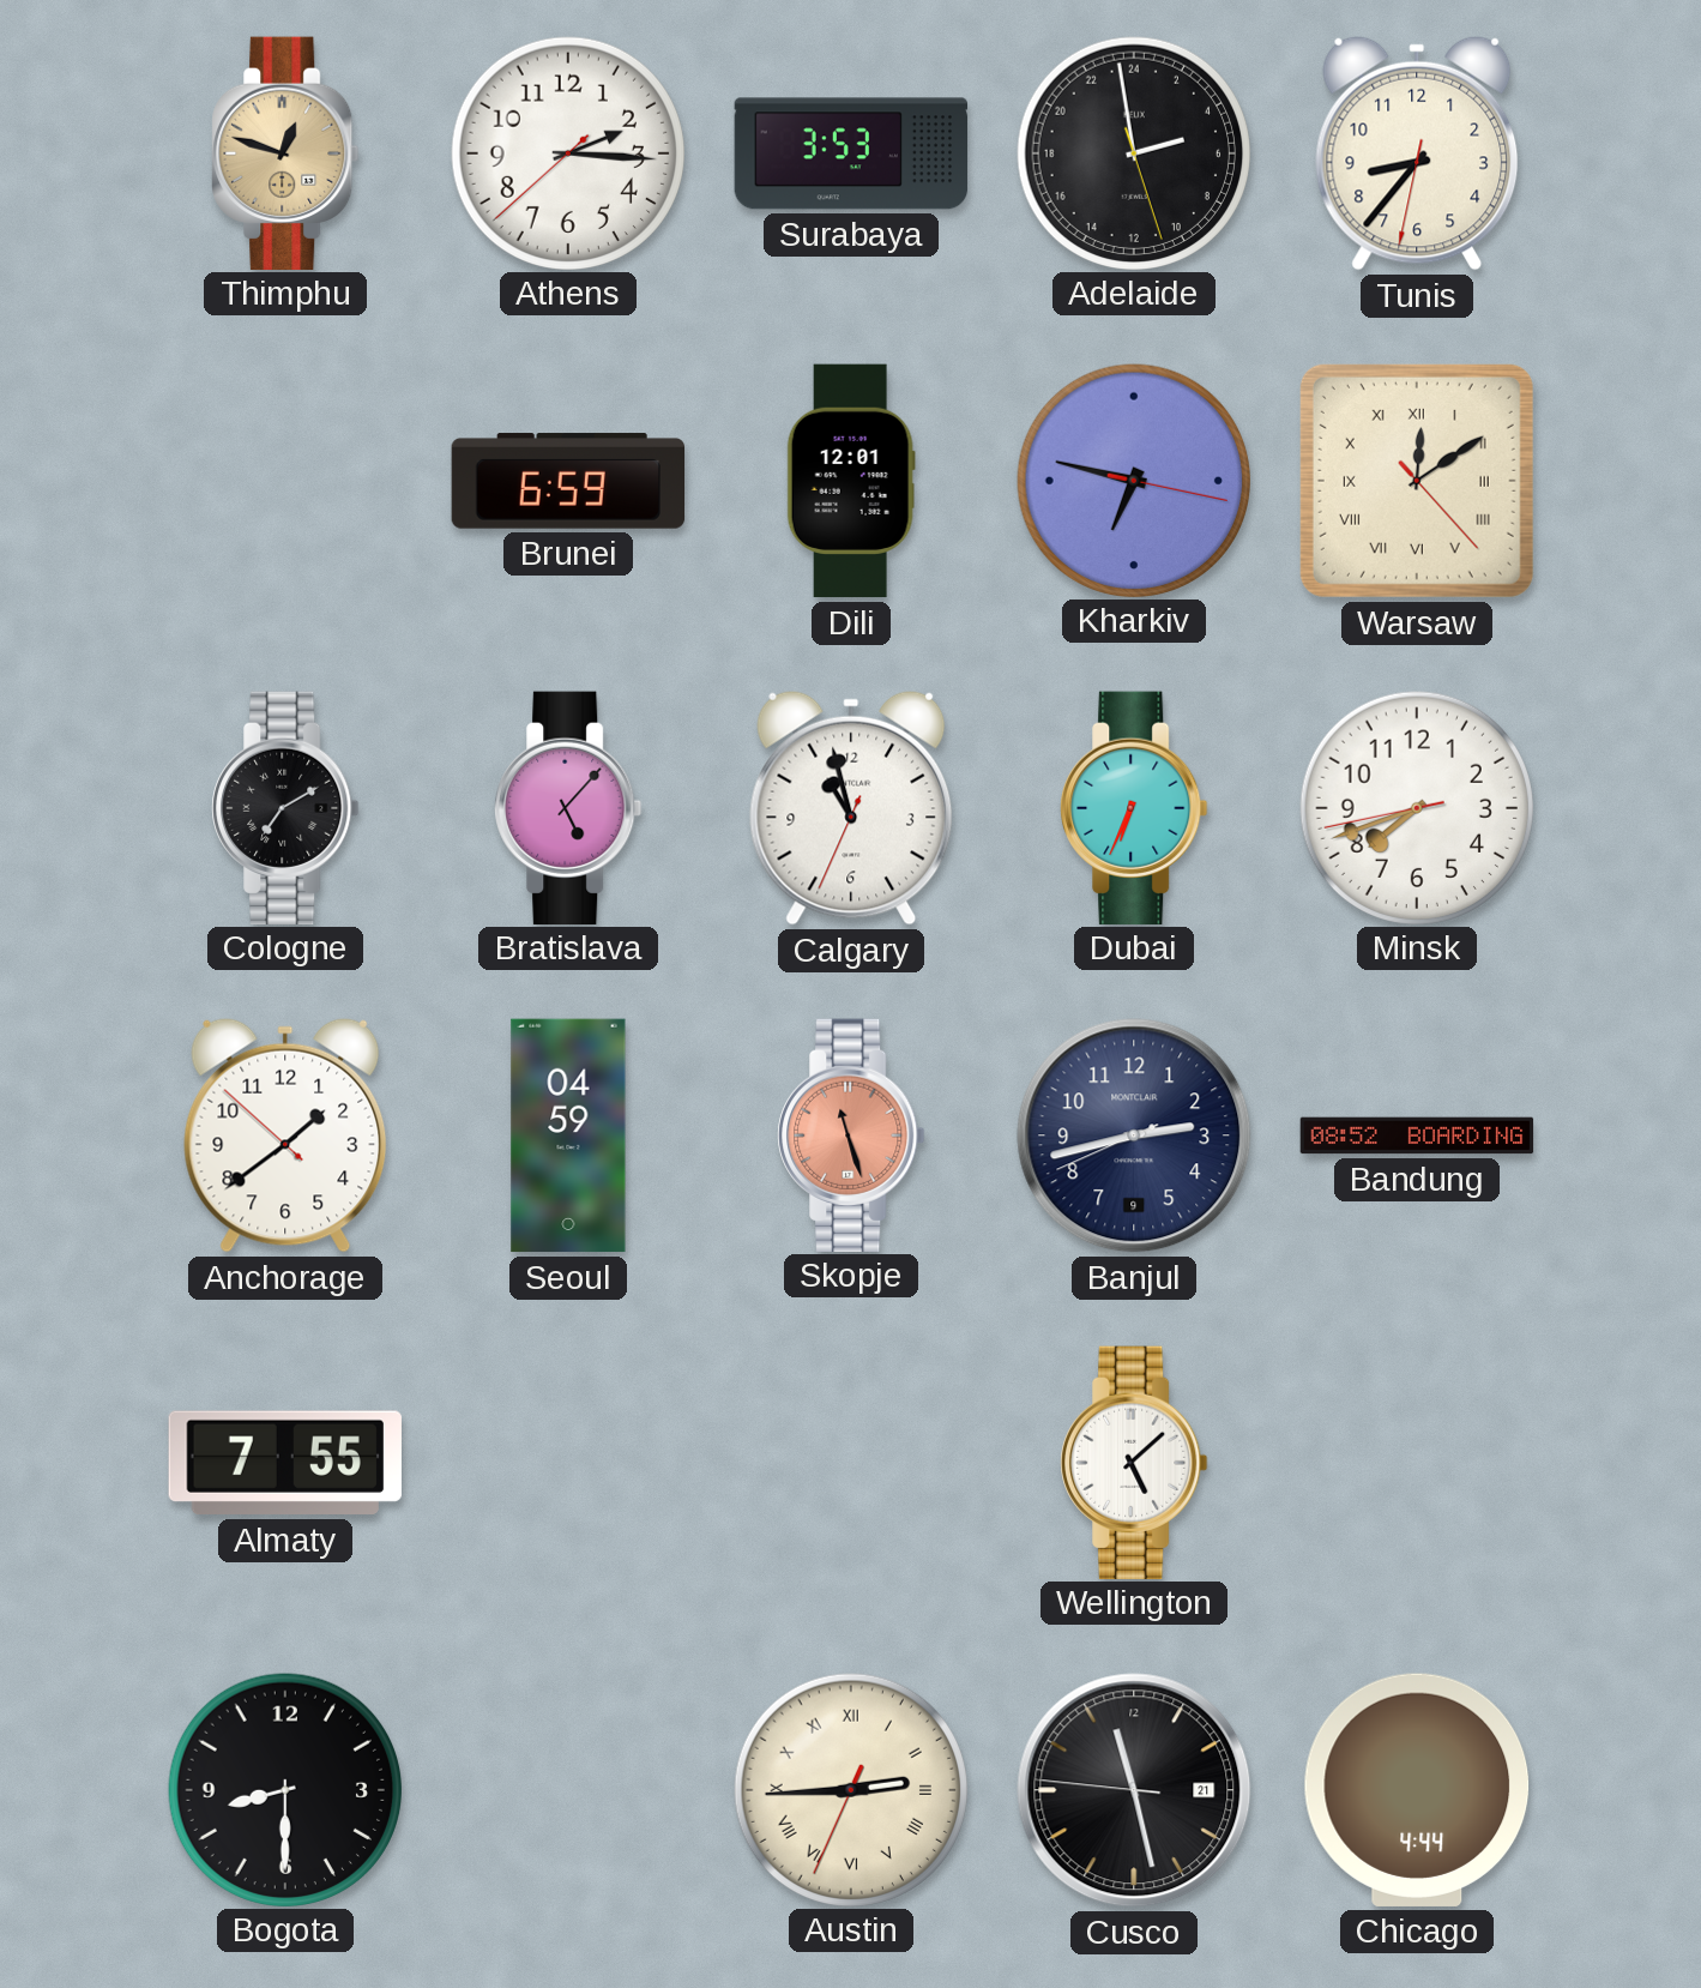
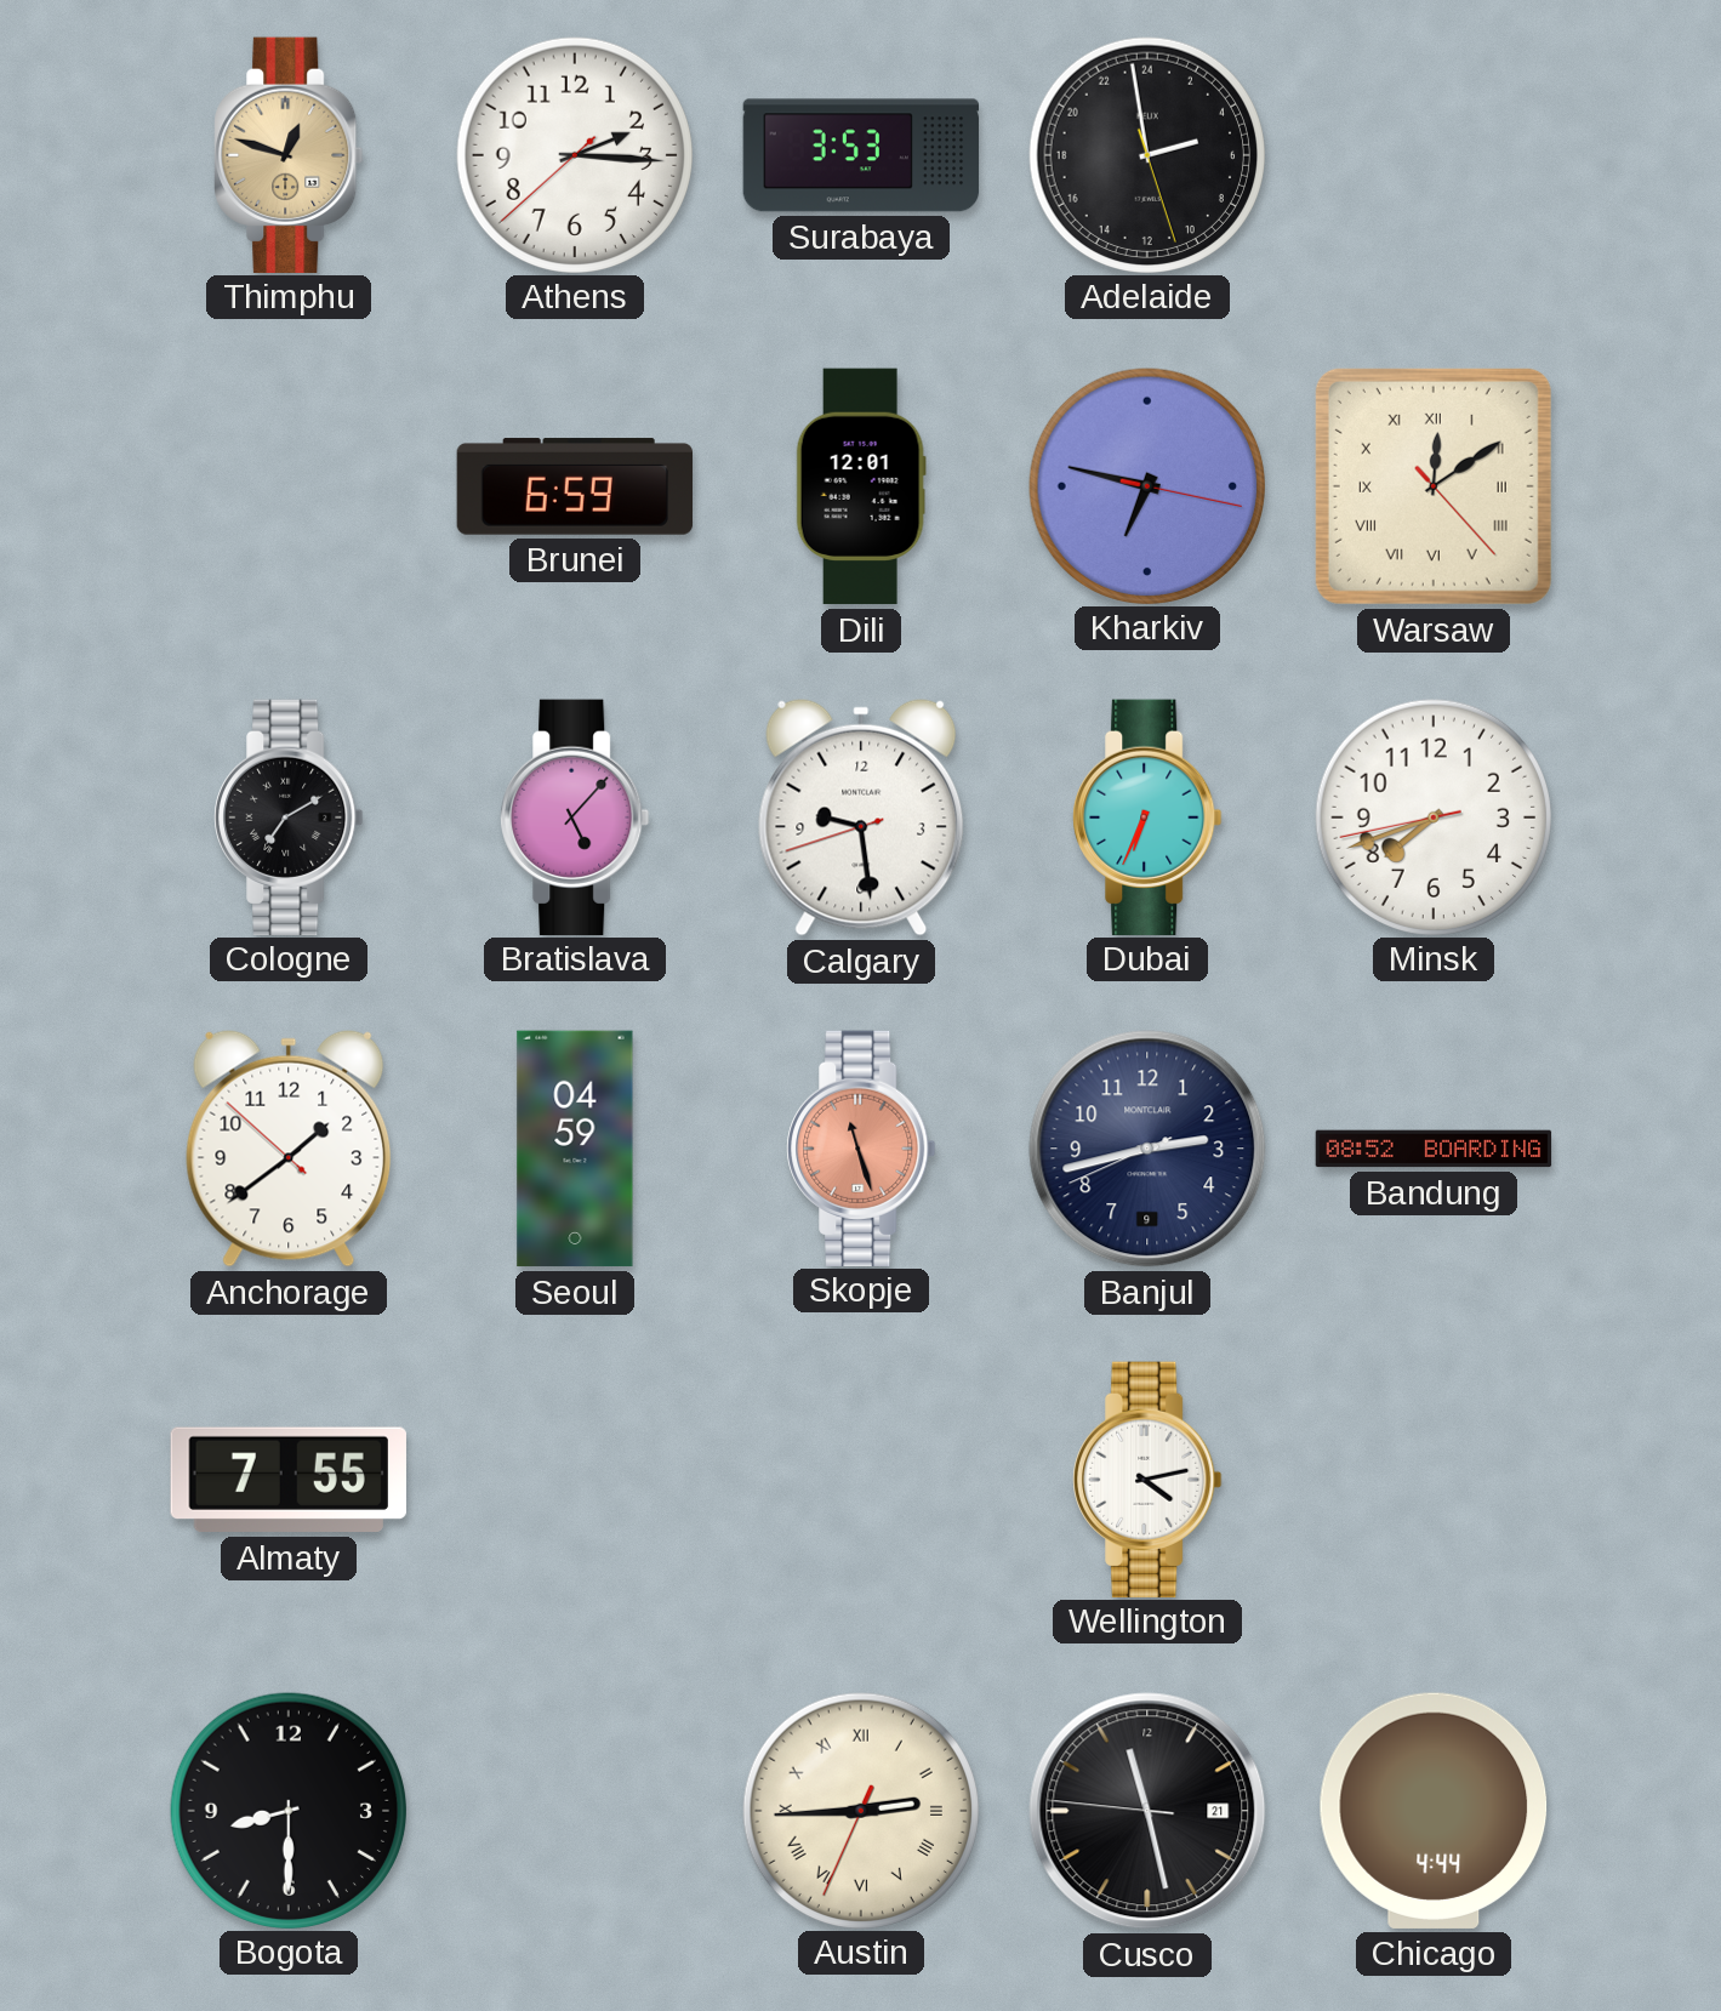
Tunis: 8:36 -> none (1417, 153)
Calgary: 10:57 -> 9:28 (861, 817)
Wellington: 5:08 -> 4:13 (1147, 1479)
